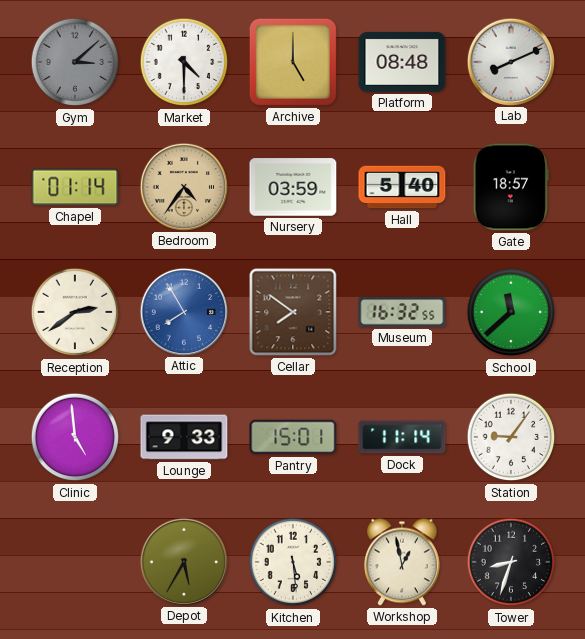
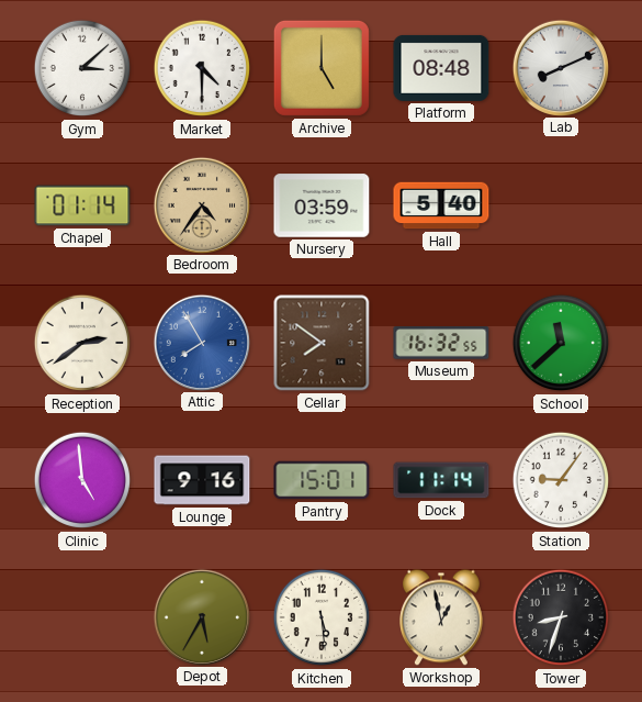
Gym dial: grey -> white (82, 68)
Gate: 18:57 -> none (511, 187)
Lounge: 9:33 -> 9:16 (202, 480)
